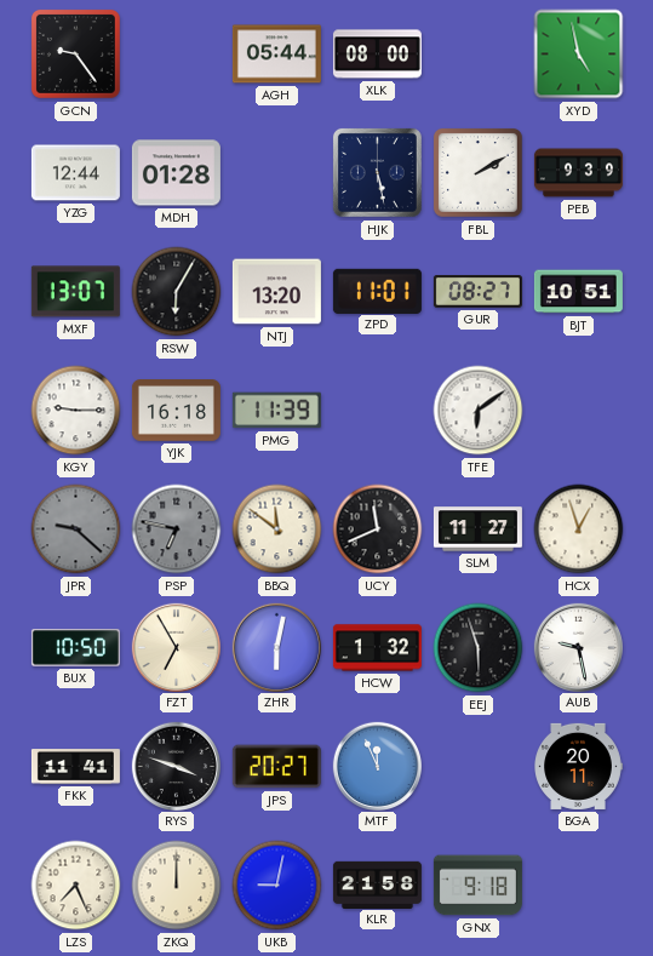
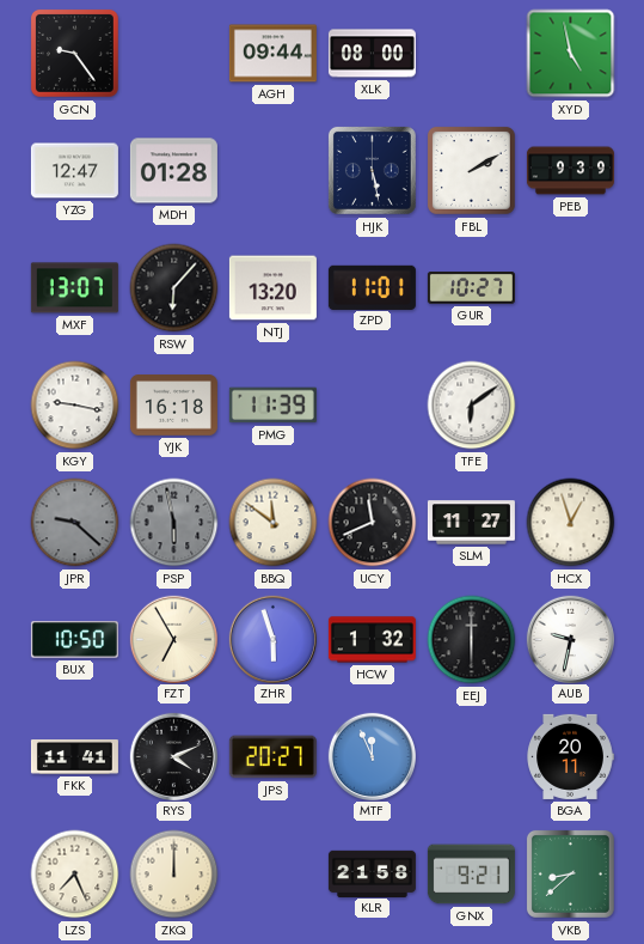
AGH: 05:44 -> 09:44 (272, 54)
YZG: 12:44 -> 12:47 (74, 171)
RSW: 6:05 -> 6:07 (174, 288)
GUR: 08:27 -> 10:27 (471, 288)
BJT: 10:51 -> none (578, 292)
KGY: 9:15 -> 9:17 (75, 406)
PSP: 6:47 -> 5:58 (174, 523)
ZHR: 6:02 -> 5:57 (272, 639)
EEJ: 5:57 -> 6:00 (472, 640)
AUB: 9:28 -> 9:32 (570, 639)
RYS: 3:48 -> 4:11 (173, 756)
UKB: 9:02 -> none (277, 886)
GNX: 9:18 -> 9:21 (471, 875)
VKB: none -> 8:38 (570, 873)
